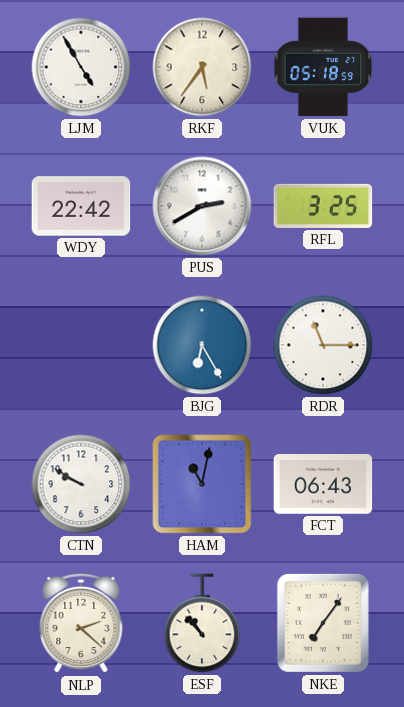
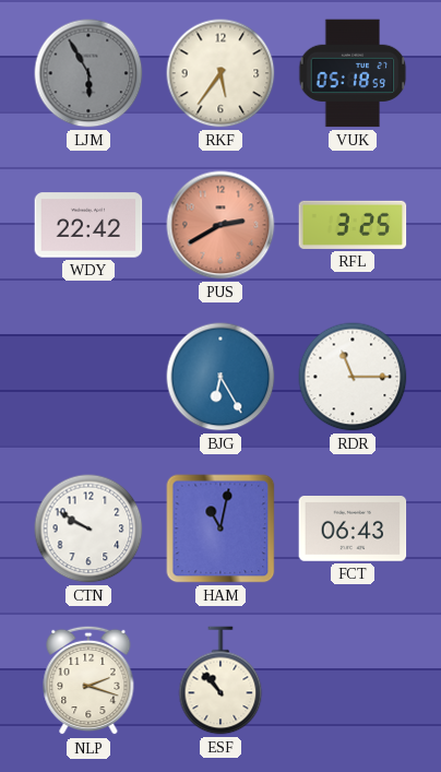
LJM: 4:55 -> 5:55 (88, 73)
LJM dial: white -> grey (88, 73)
PUS dial: white -> salmon (221, 225)
NLP: 2:22 -> 2:18 (88, 680)
NKE: 7:06 -> none (323, 623)
